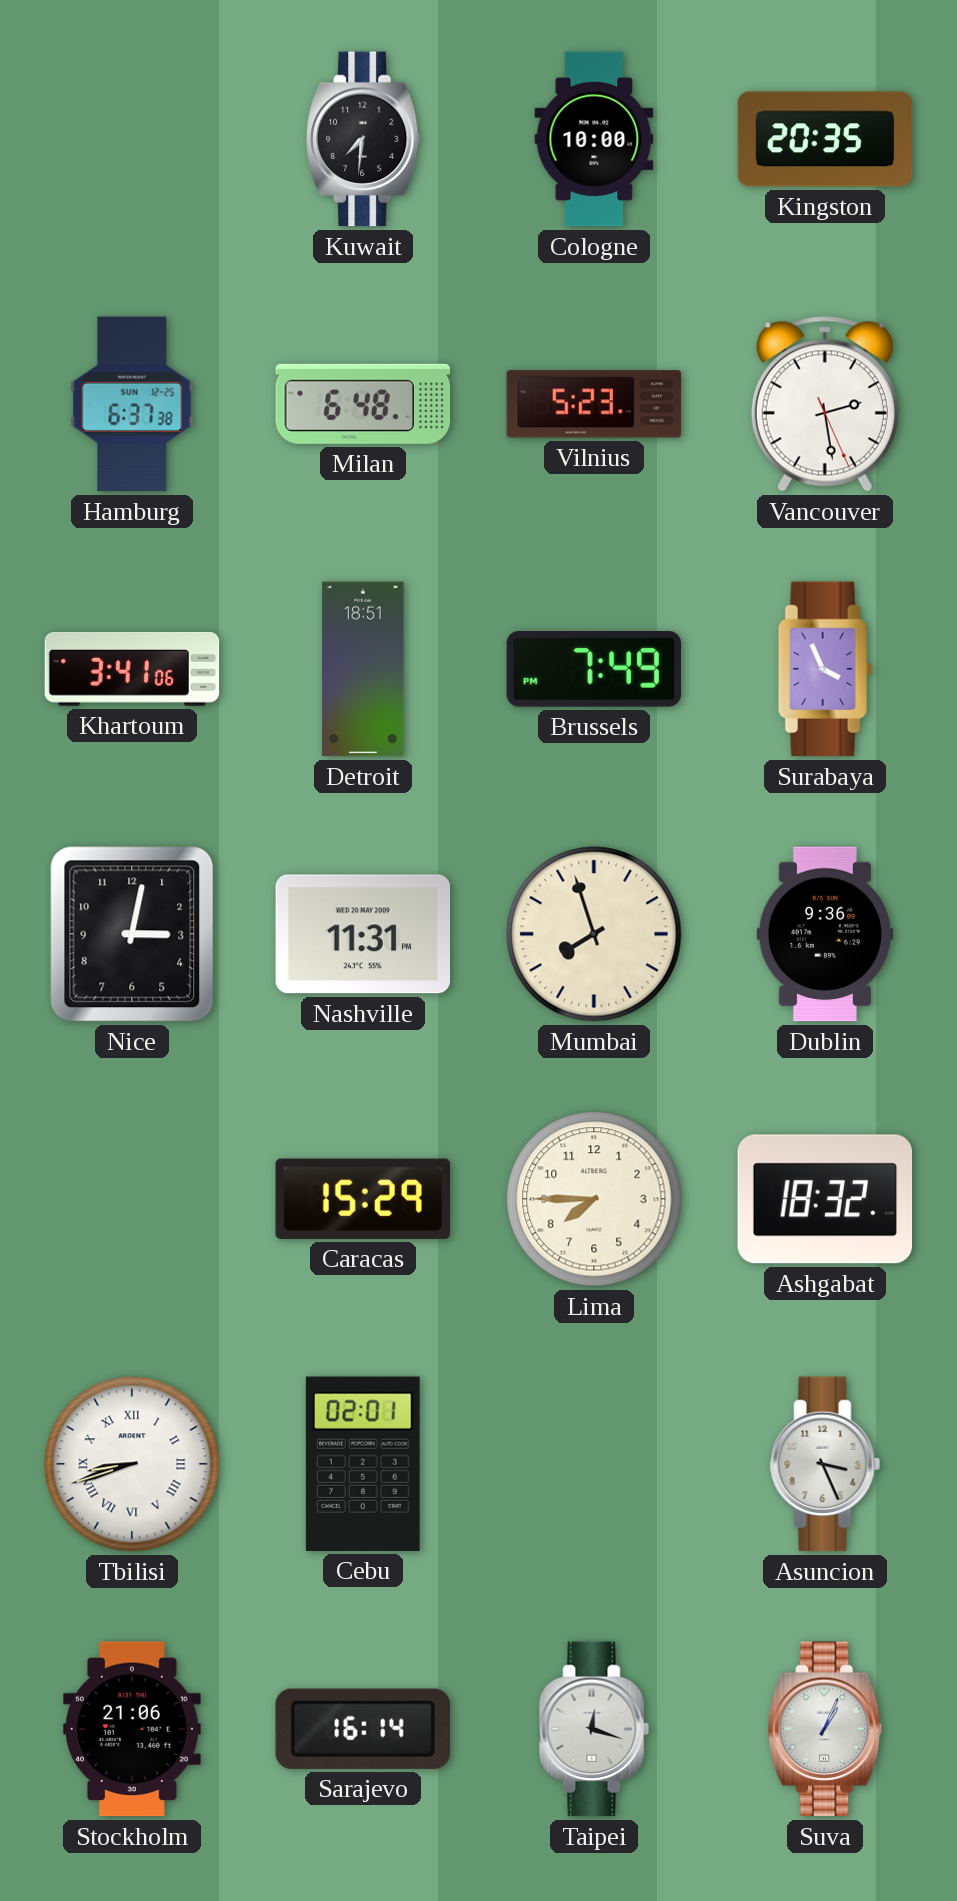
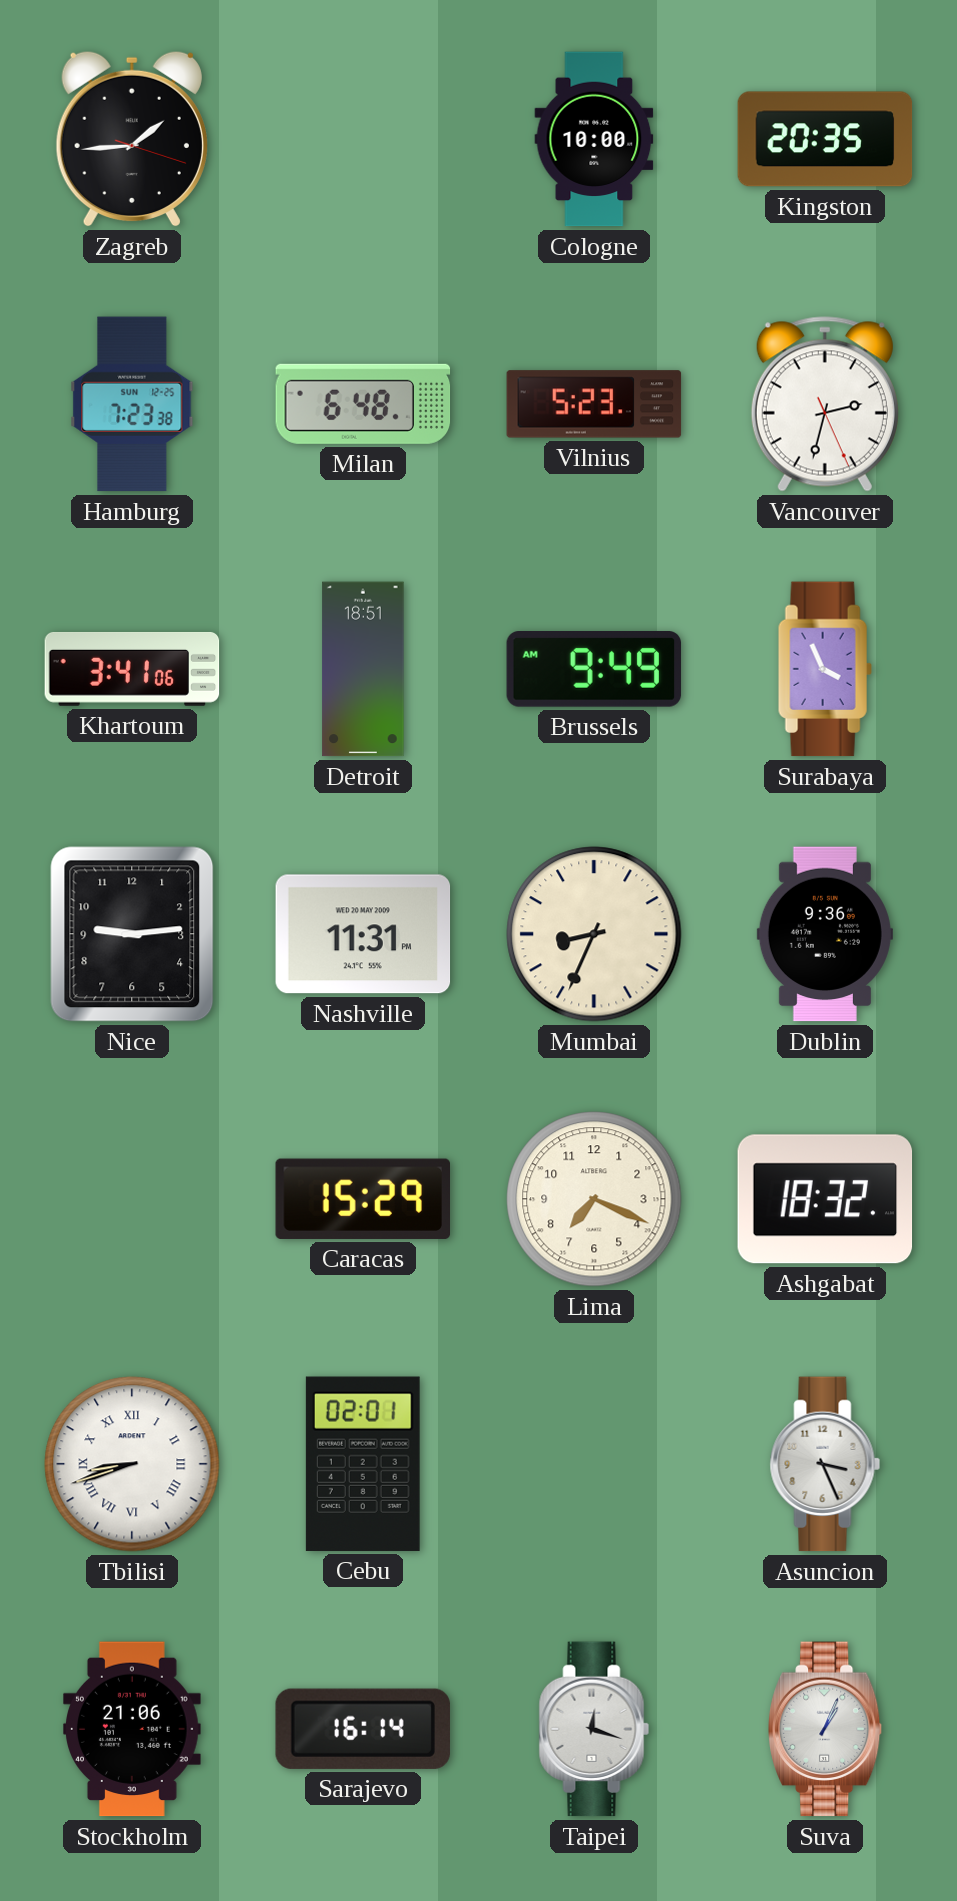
Zagreb: none -> 1:44 (132, 139)
Kuwait: 7:31 -> none (364, 139)
Hamburg: 6:37 -> 7:23 (132, 404)
Vancouver: 2:28 -> 2:32 (825, 404)
Brussels: 7:49 -> 9:49 (594, 670)
Nice: 3:02 -> 9:14 (132, 934)
Mumbai: 7:57 -> 8:34 (594, 934)
Lima: 7:45 -> 7:19 (594, 1199)
